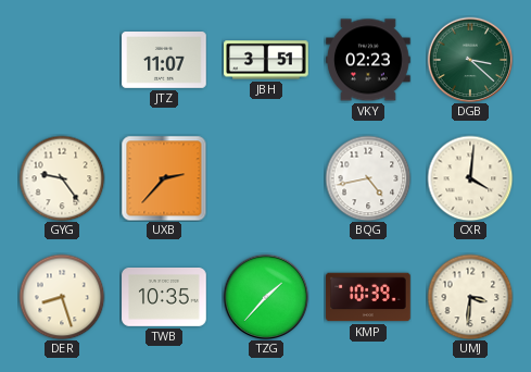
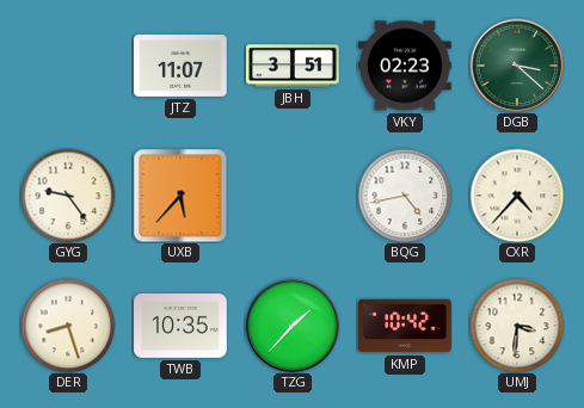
UXB: 2:37 -> 5:37 (180, 196)
CXR: 4:01 -> 4:37 (517, 196)
KMP: 10:39 -> 10:42 (405, 326)
